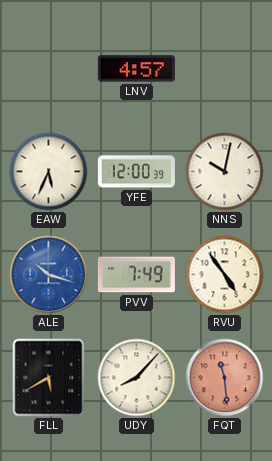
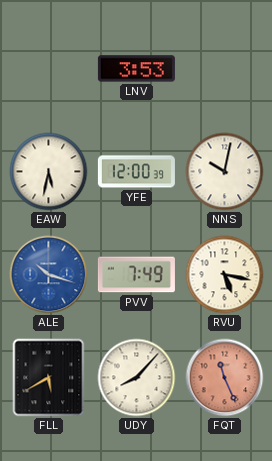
LNV: 4:57 -> 3:53 (136, 69)
EAW: 5:34 -> 5:32 (49, 172)
RVU: 4:54 -> 5:17 (225, 275)
FQT: 11:29 -> 11:26 (225, 378)
